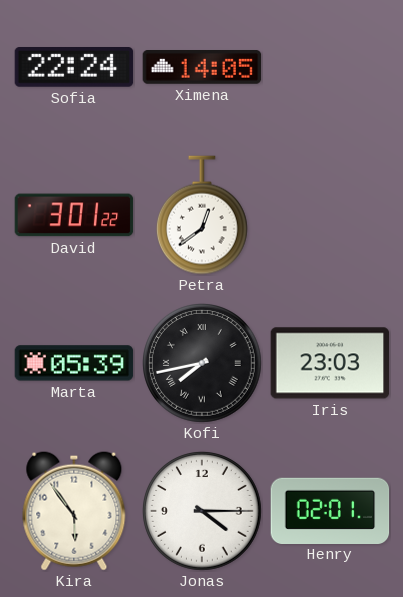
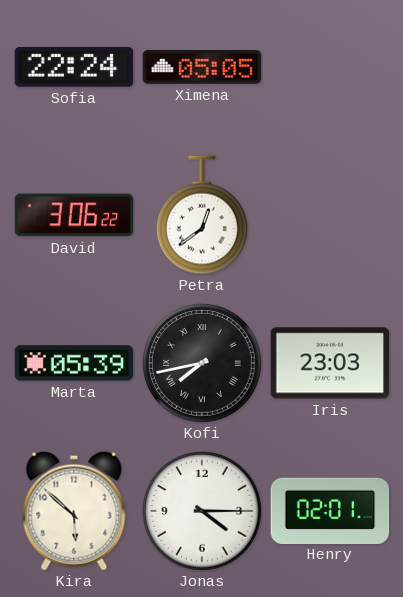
Ximena: 14:05 -> 05:05 (202, 68)
David: 3:01 -> 3:06 (74, 215)
Kira: 5:54 -> 5:52 (74, 511)
